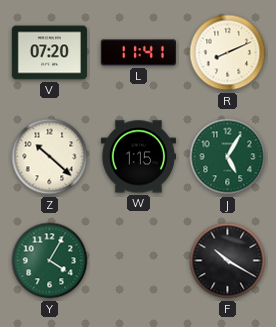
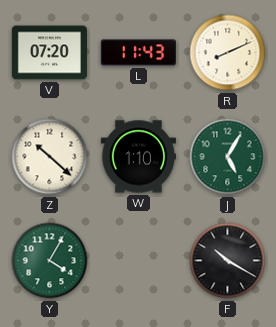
L: 11:41 -> 11:43 (138, 53)
W: 1:15 -> 1:10 (138, 157)
